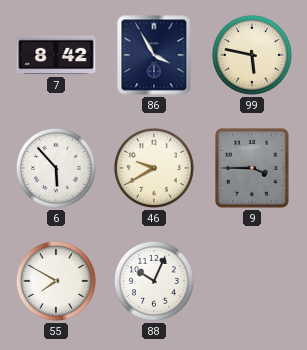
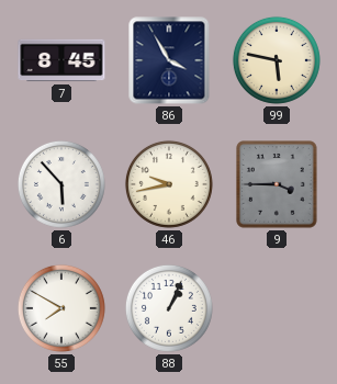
7: 8:42 -> 8:45 (61, 60)
46: 9:40 -> 9:43 (169, 184)
88: 10:04 -> 1:04 (169, 308)
